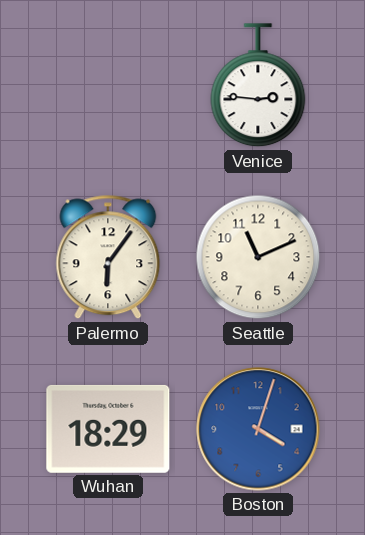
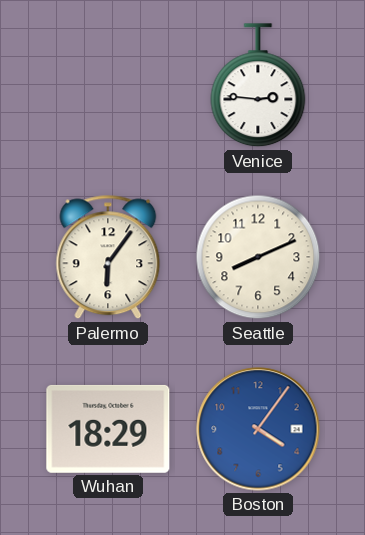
Seattle: 11:11 -> 8:11 (258, 257)
Boston: 4:03 -> 4:06 (258, 429)
